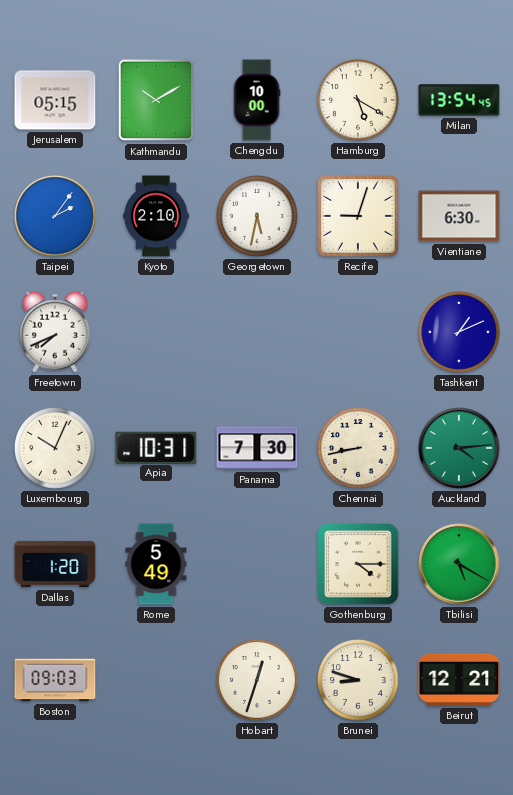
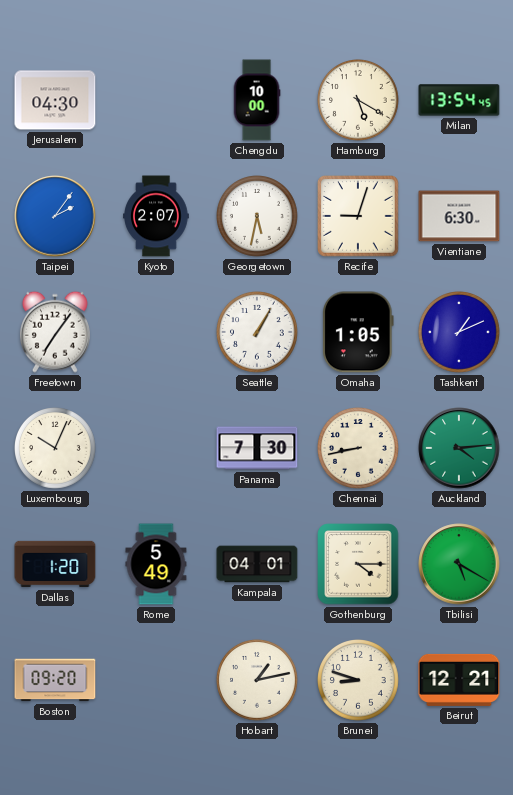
Jerusalem: 05:15 -> 04:30 (55, 100)
Kathmandu: 10:10 -> none (156, 100)
Kyoto: 2:10 -> 2:07 (157, 216)
Freetown: 7:41 -> 7:06 (55, 332)
Seattle: none -> 1:05 (258, 333)
Omaha: none -> 1:05 (359, 332)
Apia: 10:31 -> none (156, 447)
Kampala: none -> 04:01 (257, 564)
Boston: 09:03 -> 09:20 (55, 680)
Hobart: 12:33 -> 1:13 (258, 681)
